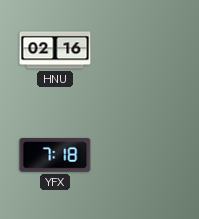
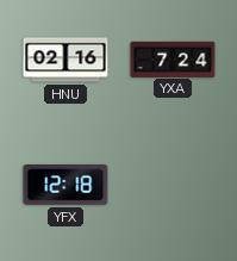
YXA: none -> 7:24 (173, 58)
YFX: 7:18 -> 12:18 (66, 185)
